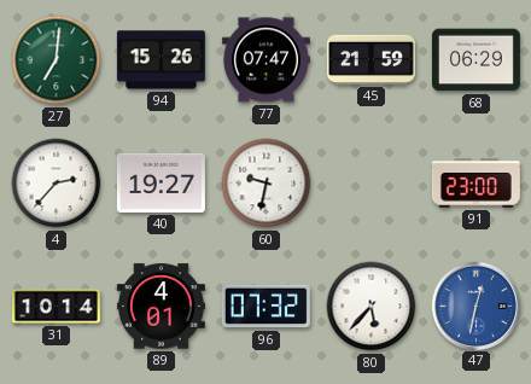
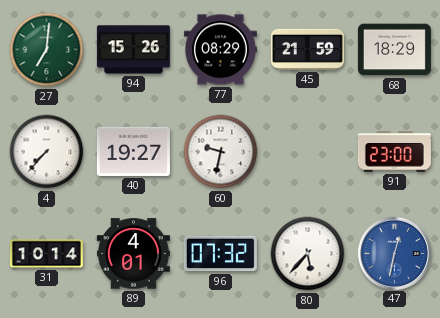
77: 07:47 -> 08:29 (220, 50)
68: 06:29 -> 18:29 (394, 50)
4: 2:37 -> 7:37 (47, 152)
